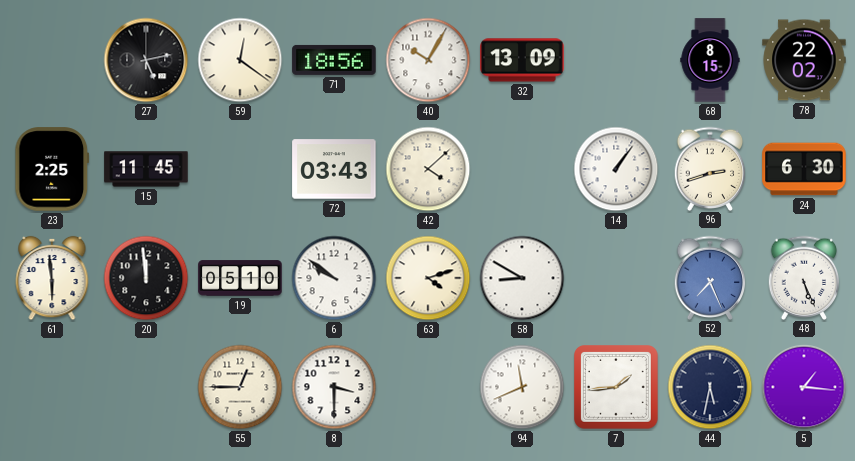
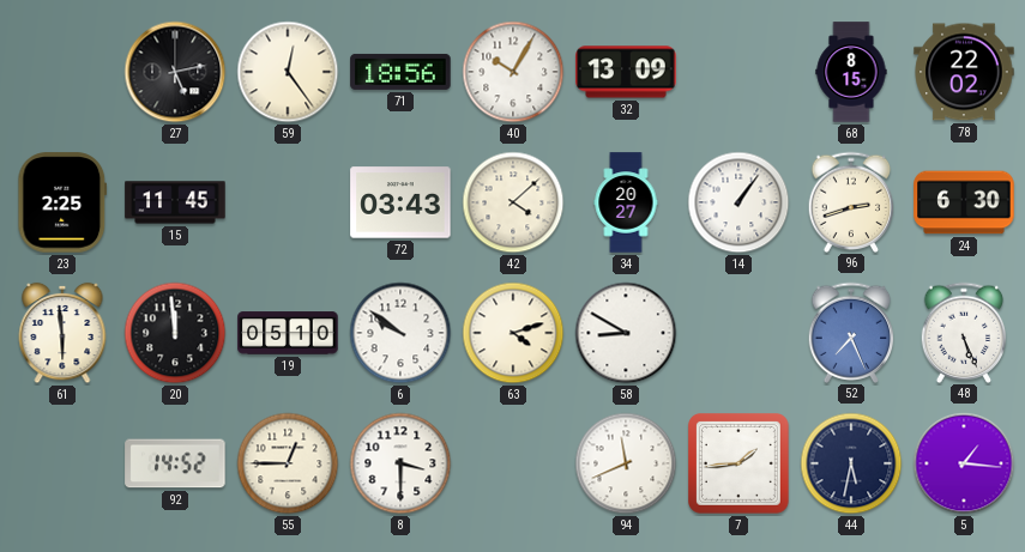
59: 12:21 -> 12:24 (288, 72)
34: none -> 20:27 (626, 202)
92: none -> 14:52 (175, 463)
